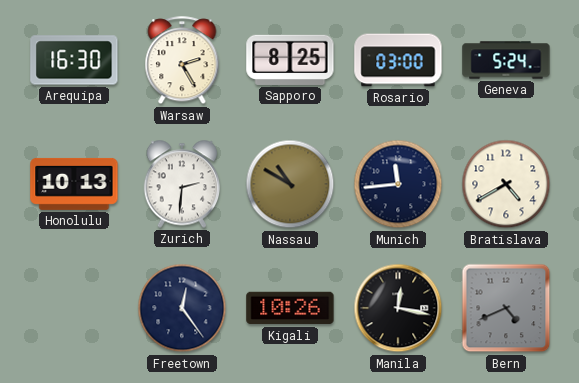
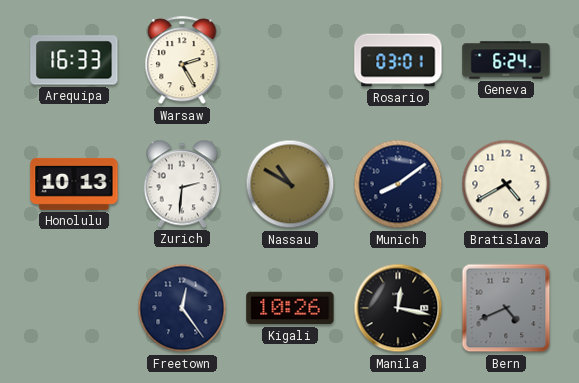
Arequipa: 16:30 -> 16:33 (74, 60)
Sapporo: 8:25 -> none (290, 60)
Rosario: 03:00 -> 03:01 (398, 60)
Geneva: 5:24 -> 6:24 (506, 60)
Munich: 11:44 -> 8:09 (398, 184)
